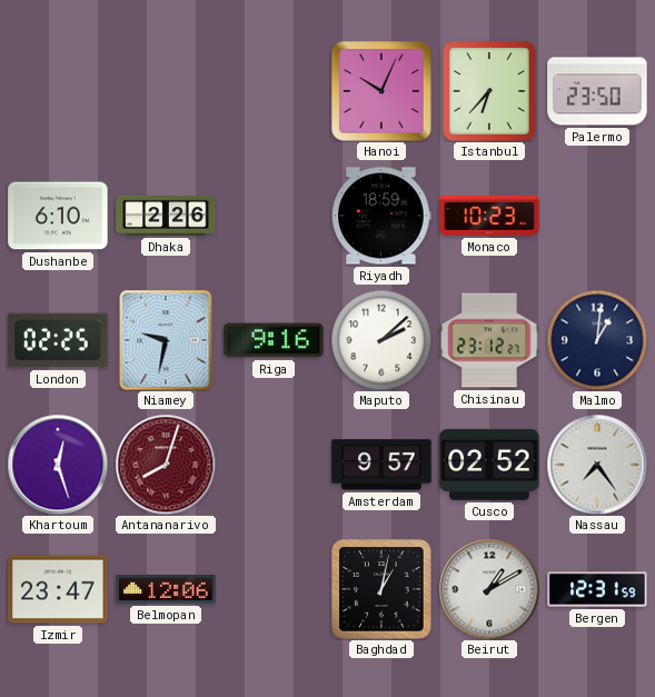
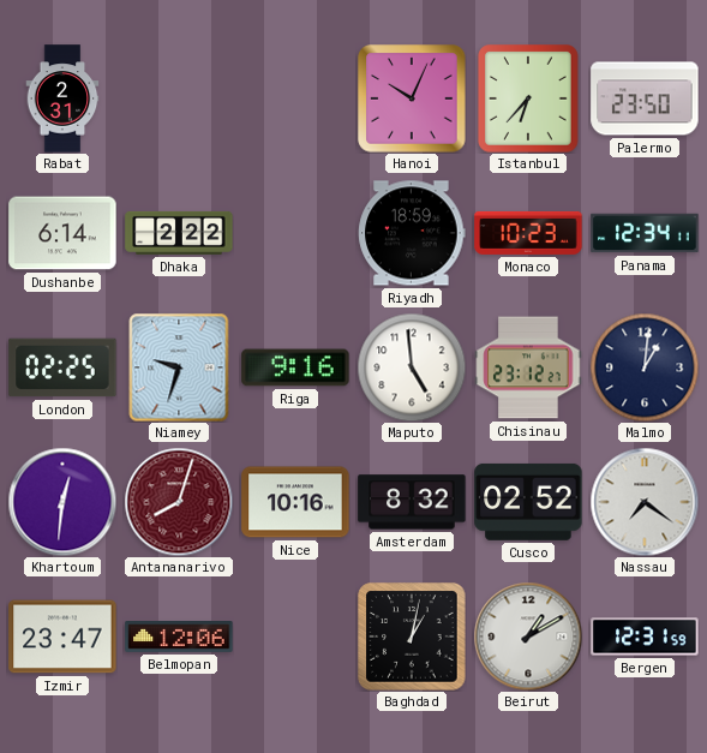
Rabat: none -> 2:31 (62, 98)
Dushanbe: 6:10 -> 6:14 (62, 233)
Dhaka: 2:26 -> 2:22 (179, 233)
Panama: none -> 12:34 (645, 233)
Niamey: 9:32 -> 9:33 (179, 367)
Maputo: 2:08 -> 4:59 (412, 367)
Khartoum: 12:27 -> 12:31 (62, 502)
Nice: none -> 10:16 (295, 502)
Amsterdam: 9:57 -> 8:32 (412, 502)
Nassau: 7:24 -> 7:21 (645, 502)
